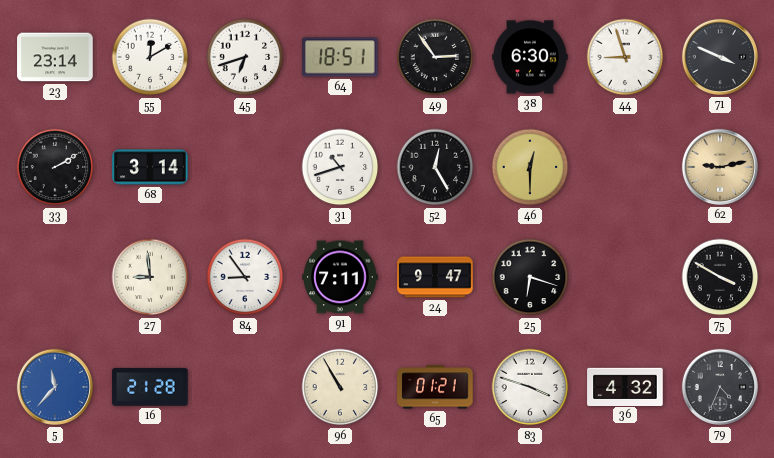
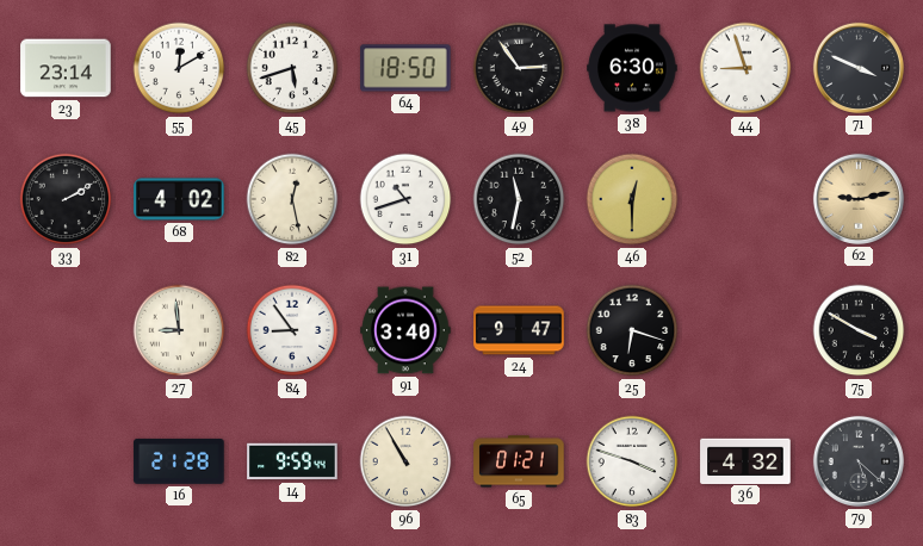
45: 6:42 -> 5:42 (292, 68)
64: 18:51 -> 18:50 (405, 68)
68: 3:14 -> 4:02 (179, 199)
82: none -> 12:28 (292, 199)
52: 12:25 -> 11:32 (519, 199)
91: 7:11 -> 3:40 (405, 330)
5: 11:37 -> none (55, 387)
14: none -> 9:59 (292, 461)
79: 4:34 -> 5:22 (859, 461)
